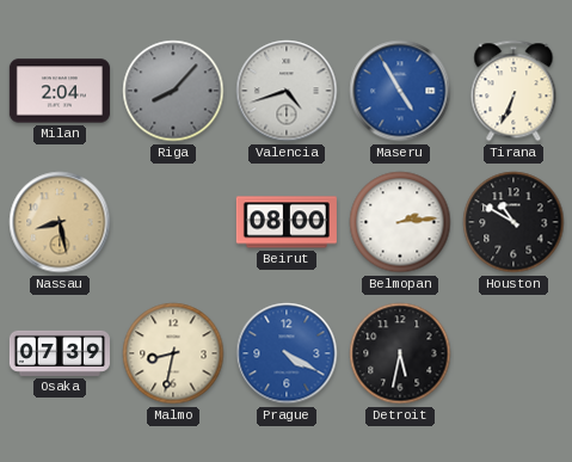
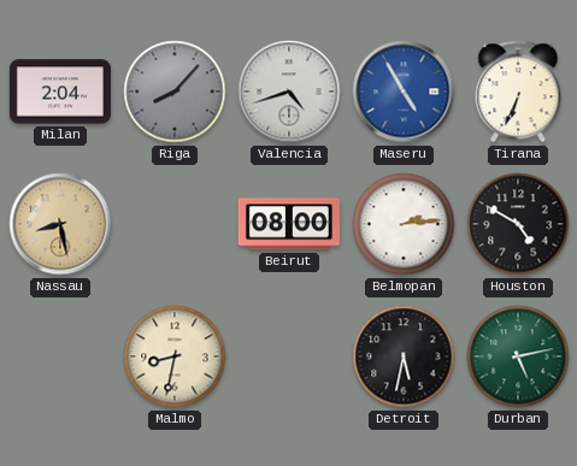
Houston: 10:50 -> 4:50 (518, 224)
Osaka: 07:39 -> none (60, 353)
Prague: 4:20 -> none (287, 353)
Durban: none -> 5:13 (518, 356)
